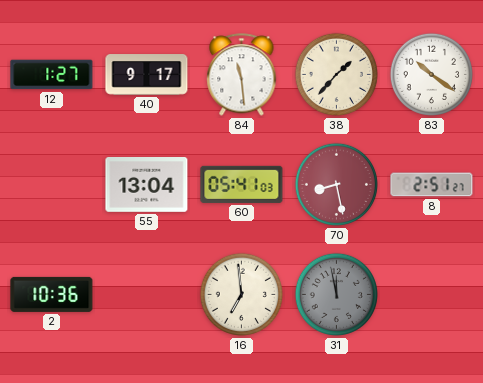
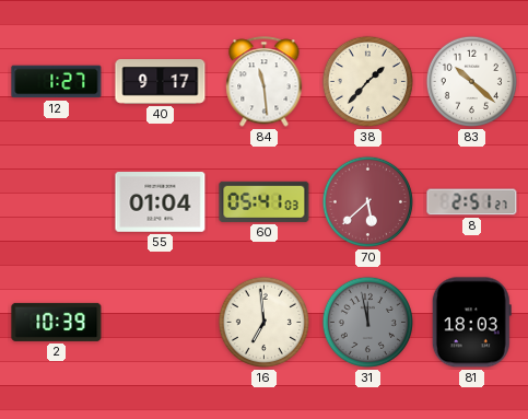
83: 10:21 -> 10:22 (471, 81)
55: 13:04 -> 01:04 (161, 202)
70: 8:28 -> 5:38 (367, 201)
2: 10:36 -> 10:39 (57, 322)
81: none -> 18:03 (471, 323)
